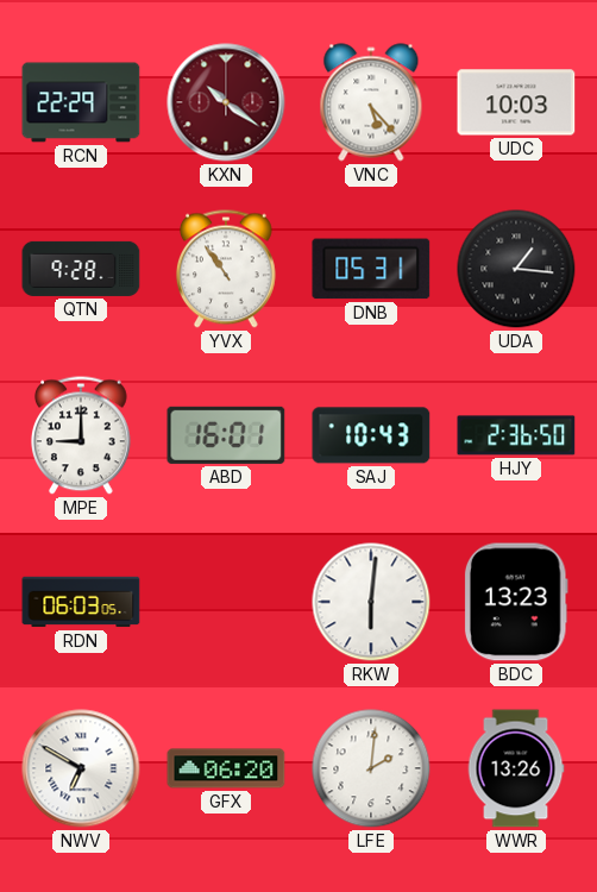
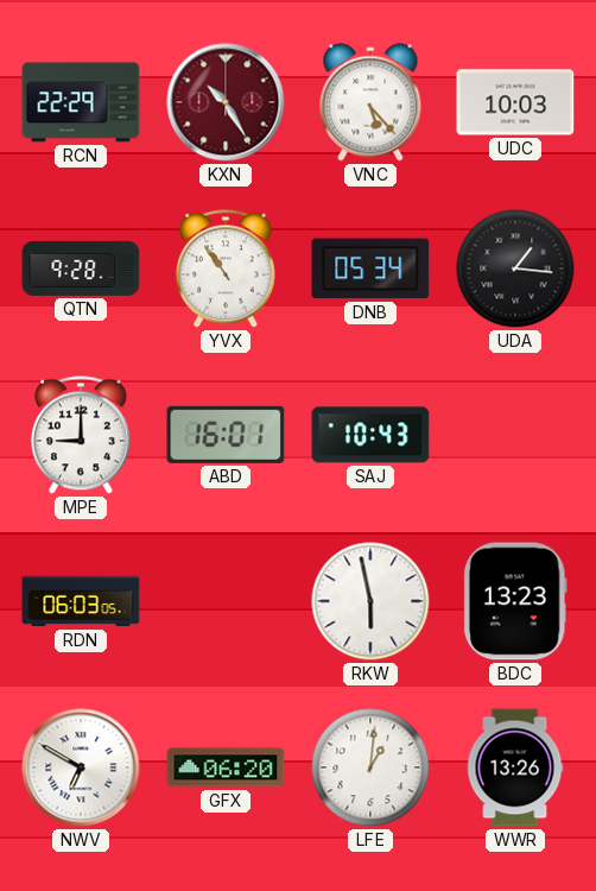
KXN: 10:21 -> 10:25 (226, 102)
DNB: 05:31 -> 05:34 (370, 268)
HJY: 2:36 -> none (516, 435)
RKW: 6:01 -> 5:58 (370, 601)
LFE: 2:01 -> 1:01 (370, 767)
